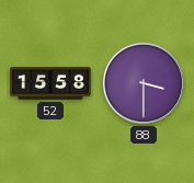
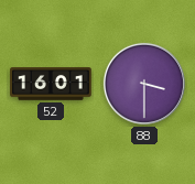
52: 15:58 -> 16:01 (51, 84)
